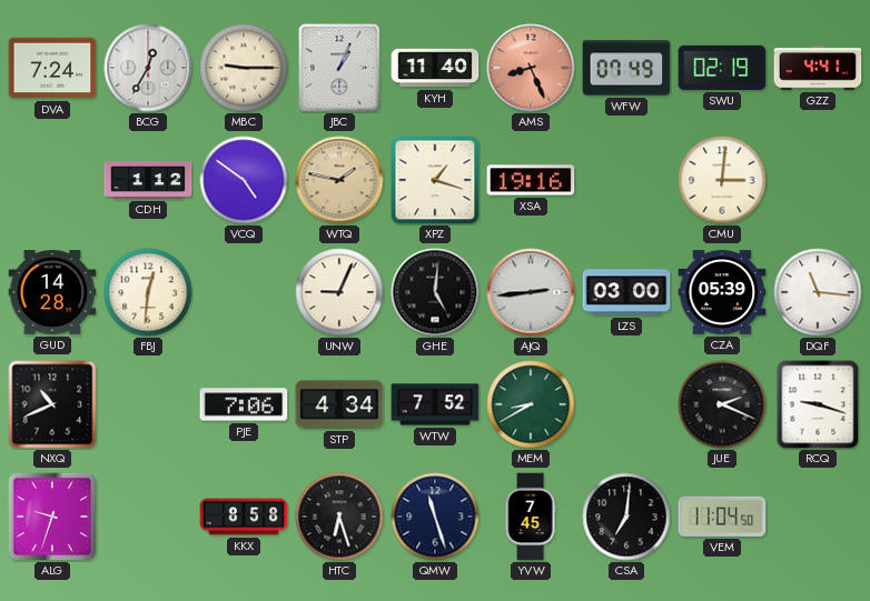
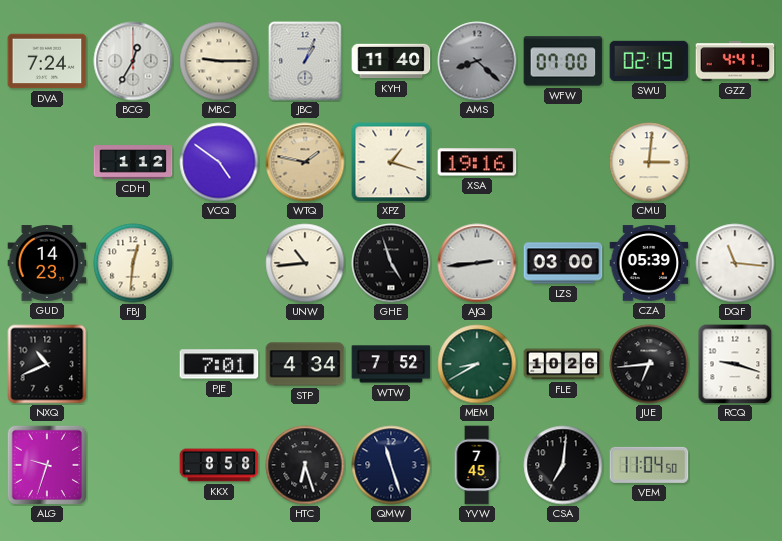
AMS: 8:26 -> 8:22 (477, 61)
AMS dial: salmon -> grey (477, 61)
WFW: 07:49 -> 07:00 (563, 61)
GUD: 14:28 -> 14:23 (47, 263)
UNW: 9:04 -> 10:44 (305, 263)
GHE: 5:01 -> 4:57 (391, 263)
PJE: 7:06 -> 7:01 (219, 364)
FLE: none -> 10:26 (563, 364)
JUE: 2:19 -> 6:44 (649, 364)
